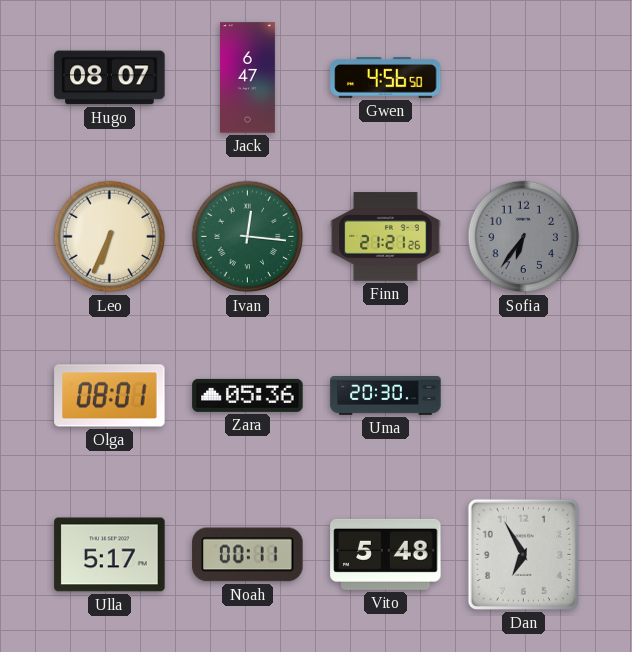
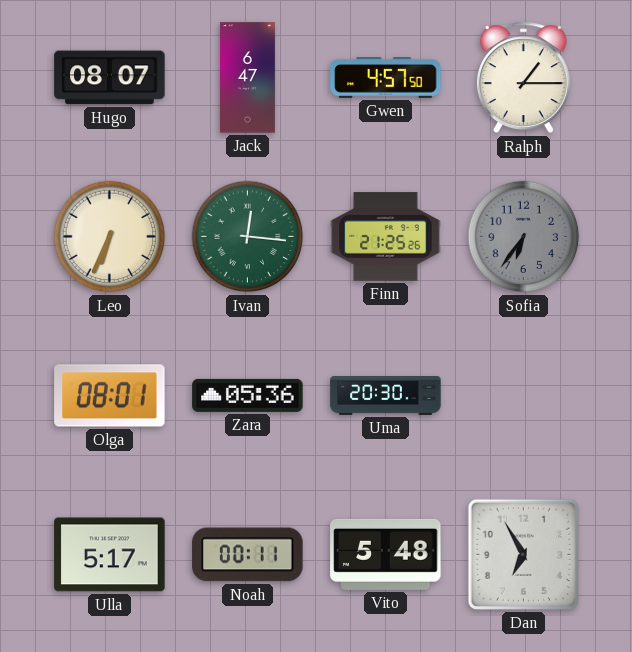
Gwen: 4:56 -> 4:57 (386, 78)
Ralph: none -> 1:15 (523, 78)
Finn: 21:21 -> 21:25 (386, 237)
